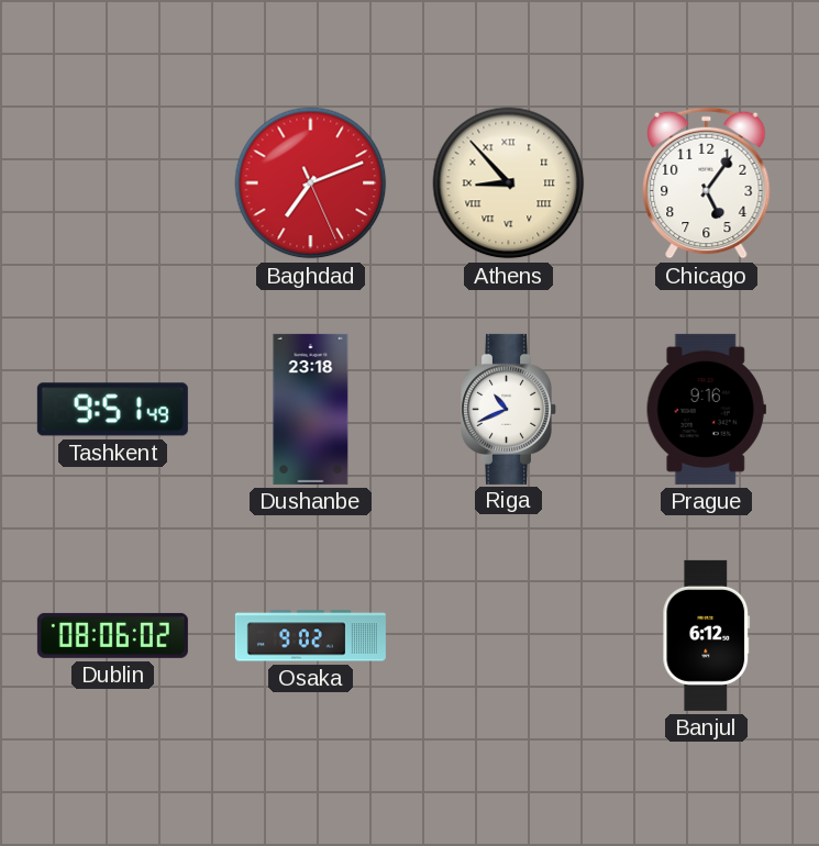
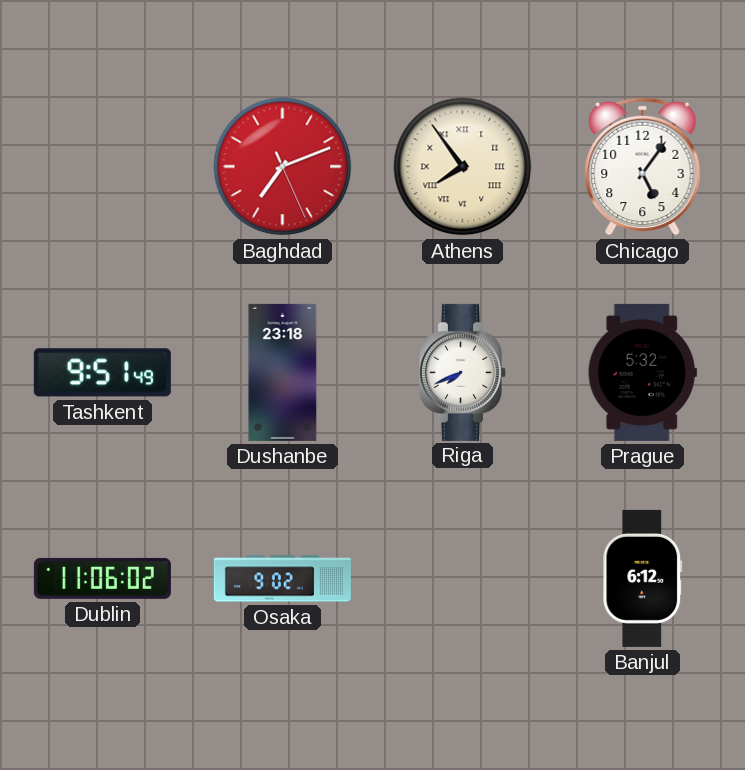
Athens: 8:53 -> 7:54 (463, 167)
Riga: 10:41 -> 7:41 (463, 372)
Prague: 9:16 -> 5:32 (642, 372)
Dublin: 08:06 -> 11:06 (102, 578)
